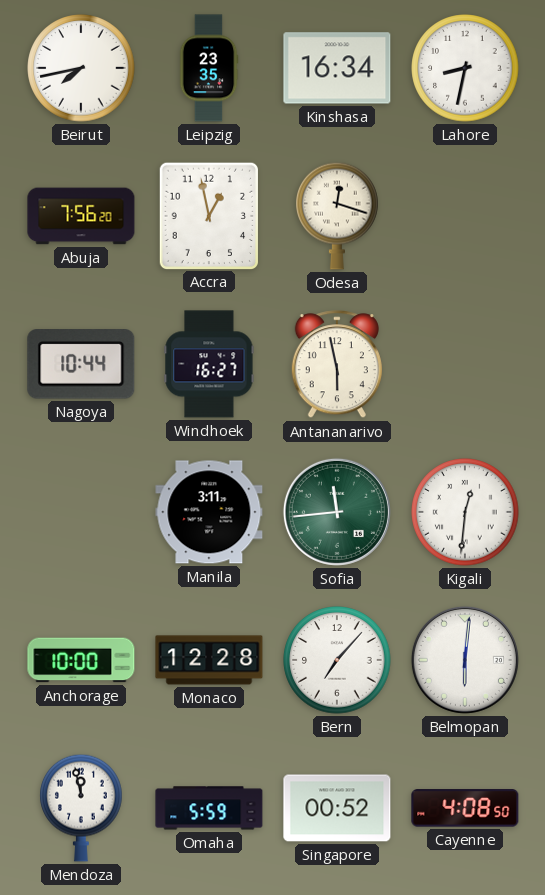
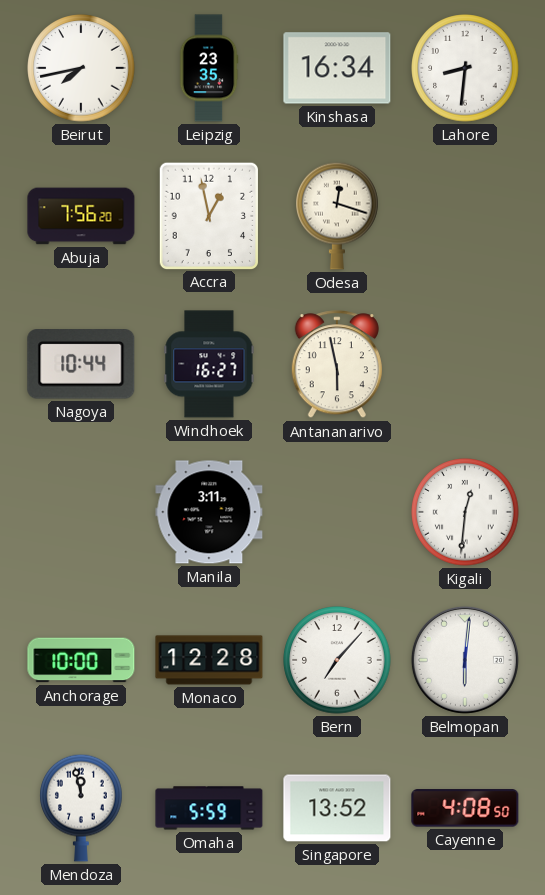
Lahore: 8:32 -> 8:31 (465, 68)
Sofia: 11:44 -> none (337, 512)
Singapore: 00:52 -> 13:52 (337, 808)
